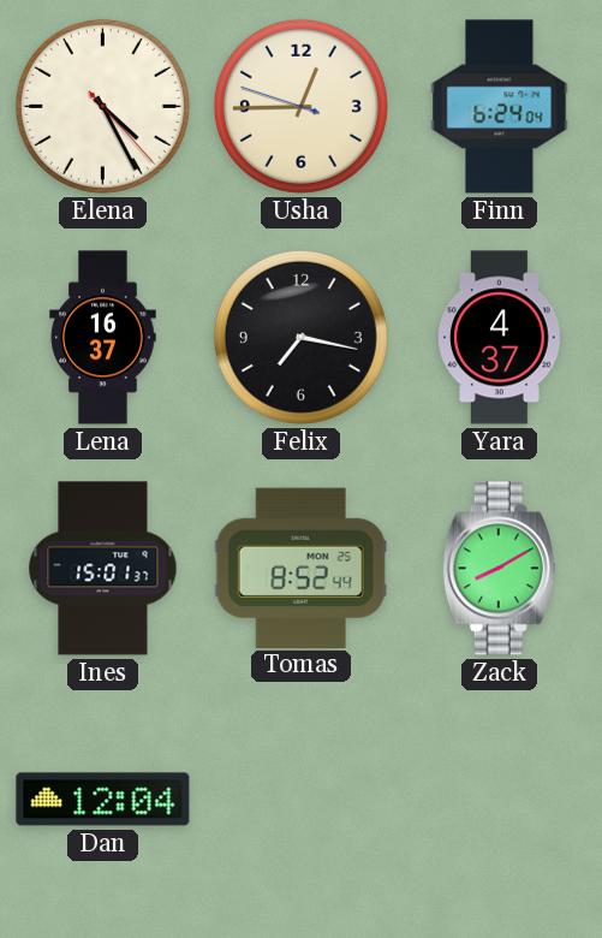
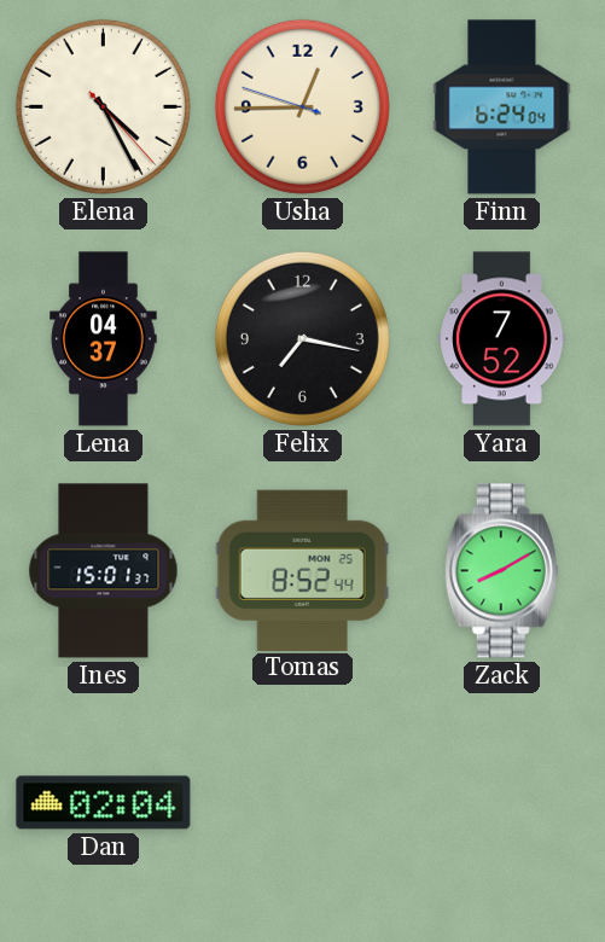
Lena: 16:37 -> 04:37 (104, 339)
Yara: 4:37 -> 7:52 (502, 339)
Dan: 12:04 -> 02:04 (104, 803)
